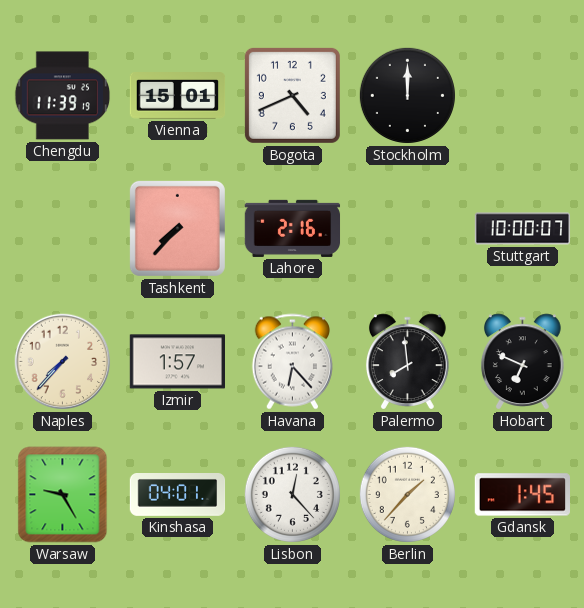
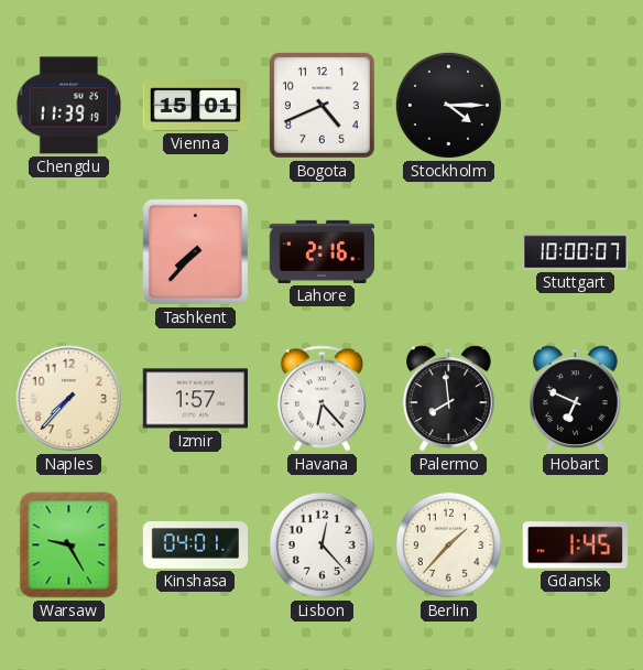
Stockholm: 12:00 -> 4:15 (448, 105)
